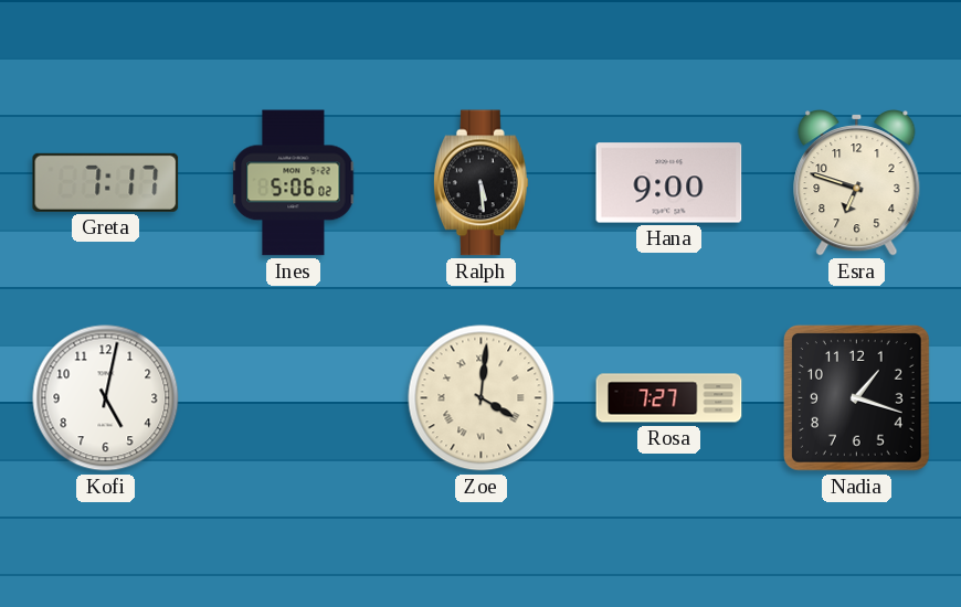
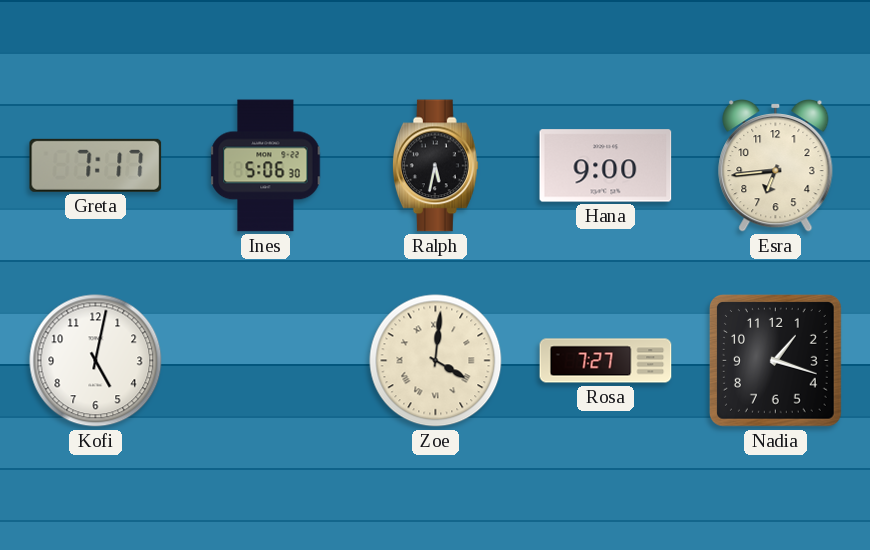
Ines: 5:06:02 -> 5:06:30 (266, 166)
Ralph: 5:29 -> 5:32 (435, 166)
Esra: 6:48 -> 6:44 (776, 165)
